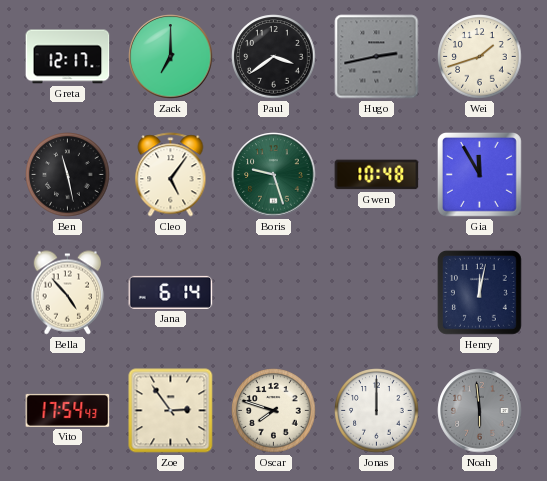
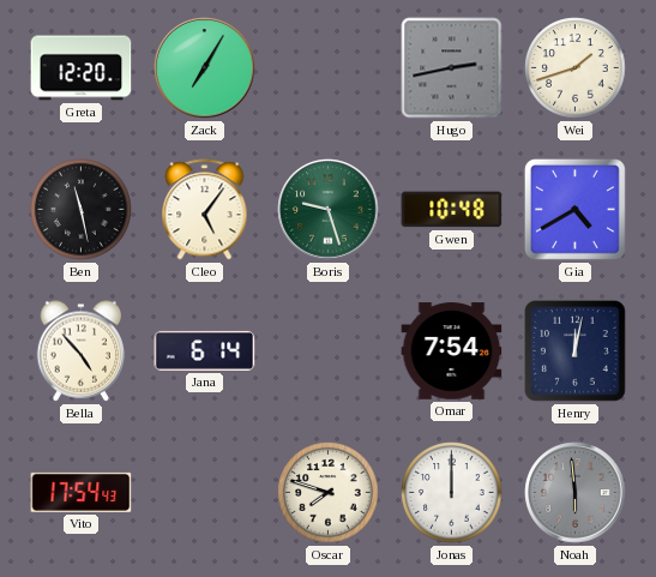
Greta: 12:17 -> 12:20 (82, 68)
Zack: 7:00 -> 7:05 (205, 68)
Paul: 3:39 -> none (274, 57)
Gia: 11:55 -> 4:40 (574, 209)
Omar: none -> 7:54 (452, 351)
Zoe: 2:54 -> none (171, 411)
